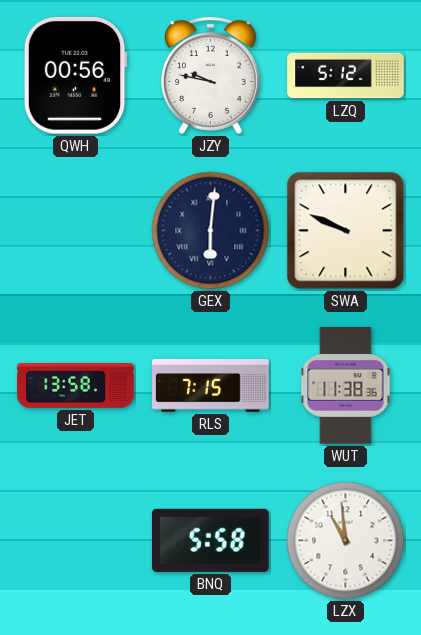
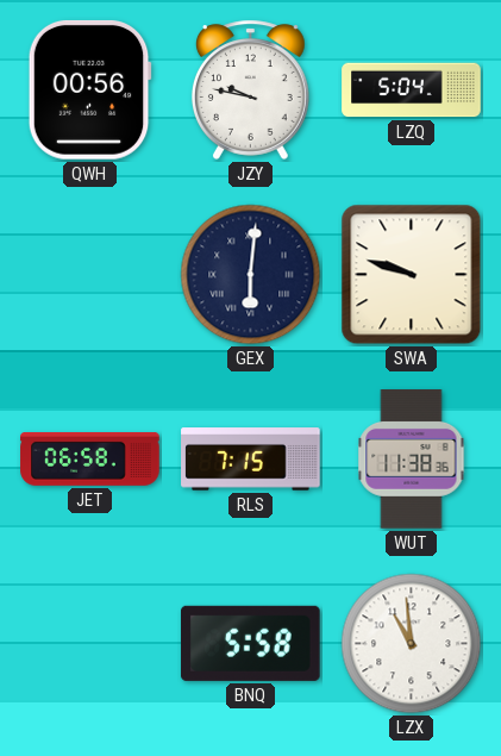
LZQ: 5:12 -> 5:04 (412, 90)
SWA: 9:49 -> 9:48 (412, 275)
JET: 13:58 -> 06:58 (90, 460)
